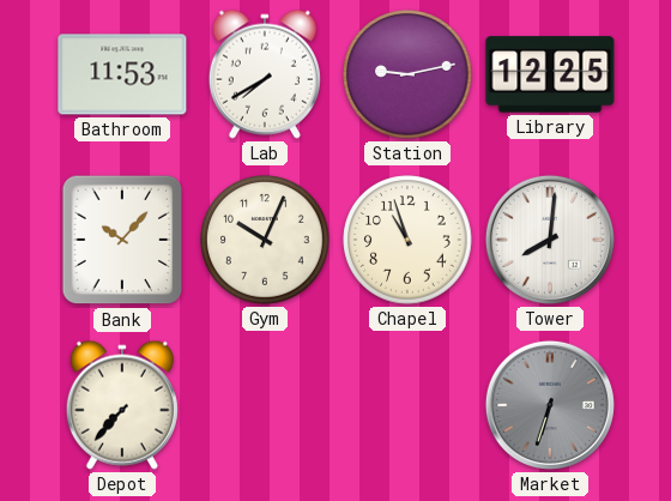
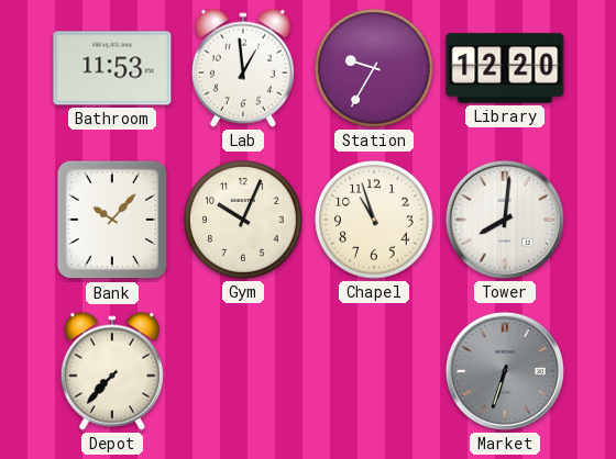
Lab: 7:40 -> 12:59 (243, 68)
Station: 9:13 -> 9:35 (374, 68)
Library: 12:25 -> 12:20 (505, 68)
